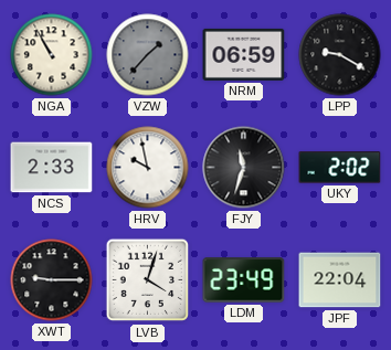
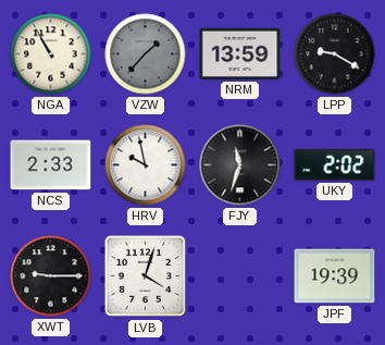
NRM: 06:59 -> 13:59 (240, 53)
LDM: 23:49 -> none (244, 280)
JPF: 22:04 -> 19:39 (335, 276)
